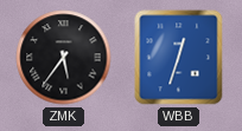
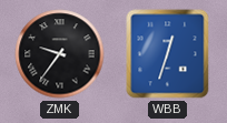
ZMK: 5:36 -> 9:36 (60, 54)
